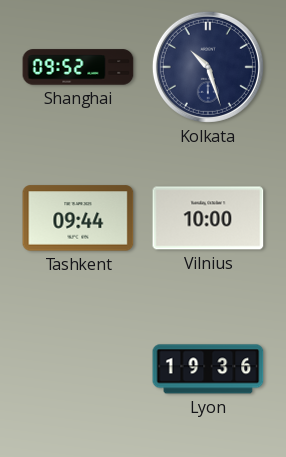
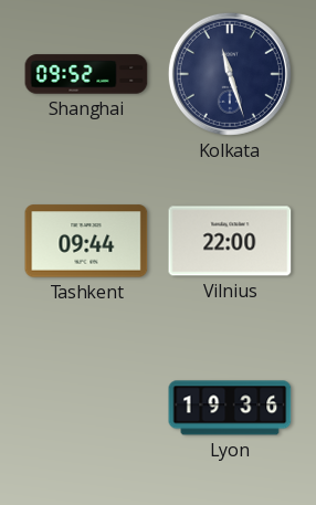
Kolkata: 10:27 -> 11:27 (230, 74)
Vilnius: 10:00 -> 22:00 (230, 241)
